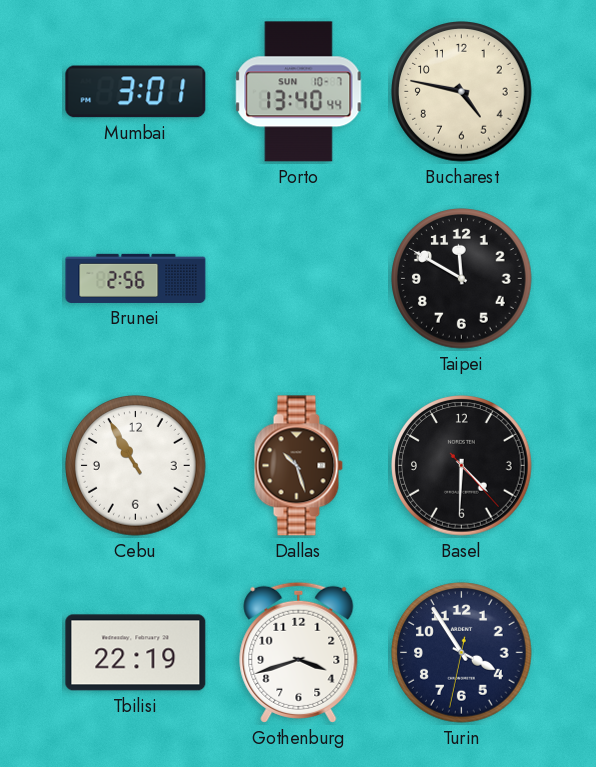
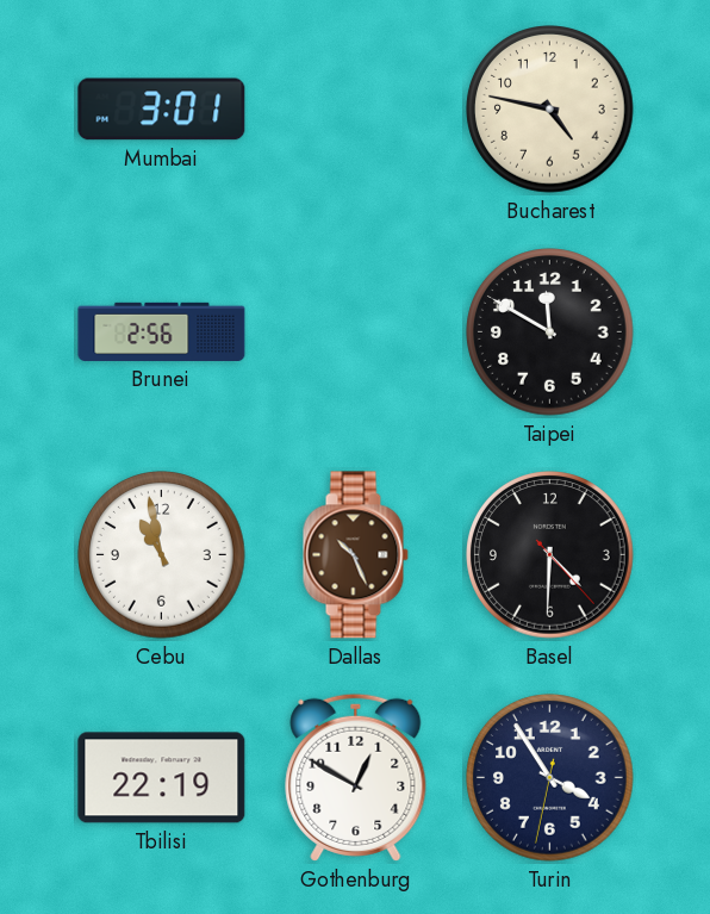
Porto: 13:40 -> none (299, 92)
Cebu: 10:55 -> 10:58 (162, 555)
Dallas: 10:27 -> 10:26 (355, 555)
Gothenburg: 3:42 -> 12:50 (356, 777)
